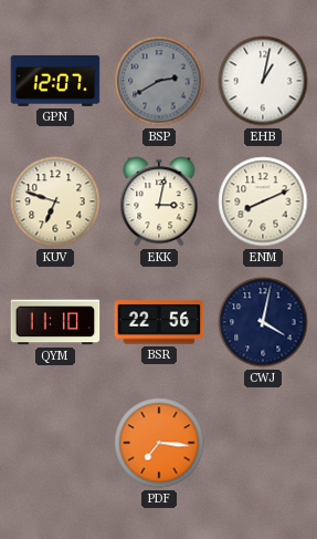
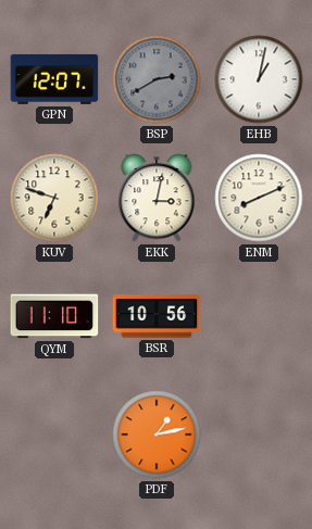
BSR: 22:56 -> 10:56 (157, 316)
CWJ: 4:02 -> none (263, 322)
PDF: 7:16 -> 1:13 (157, 434)
